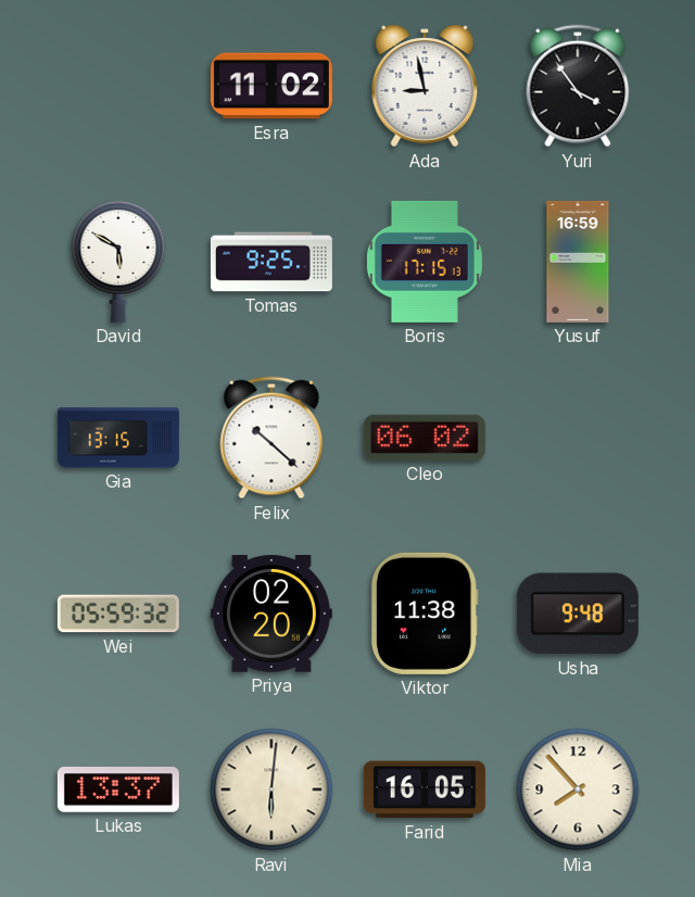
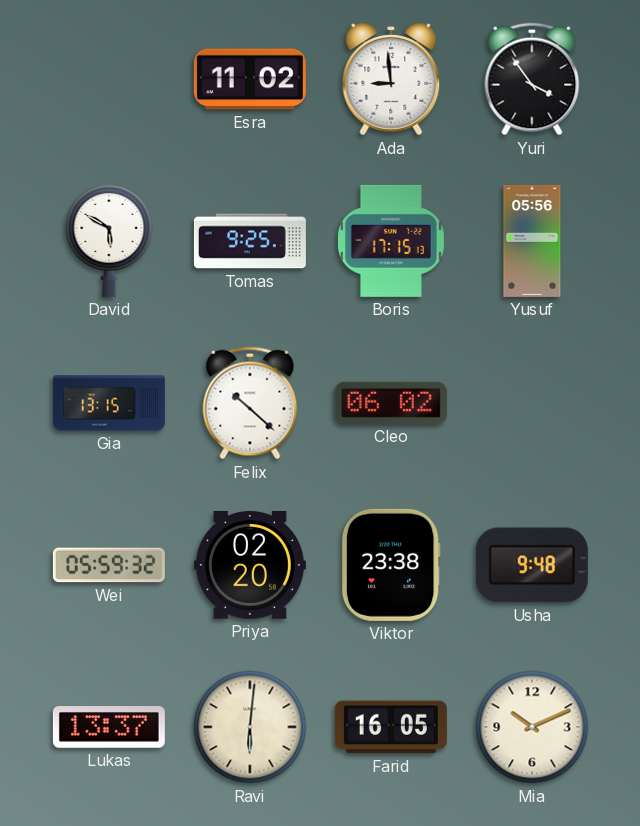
Ada: 8:58 -> 8:59 (391, 79)
Yusuf: 16:59 -> 05:56 (532, 241)
Viktor: 11:38 -> 23:38 (391, 565)
Mia: 7:53 -> 10:11 (532, 727)
